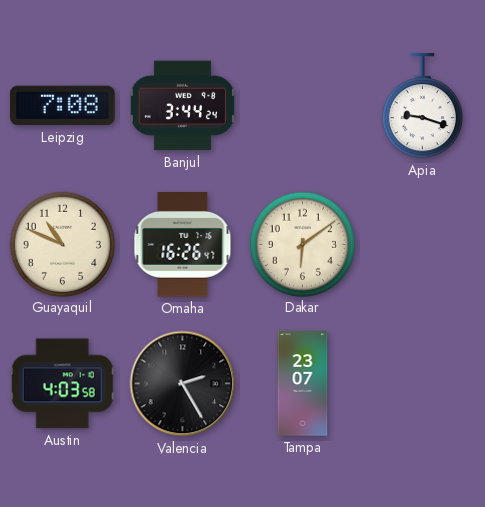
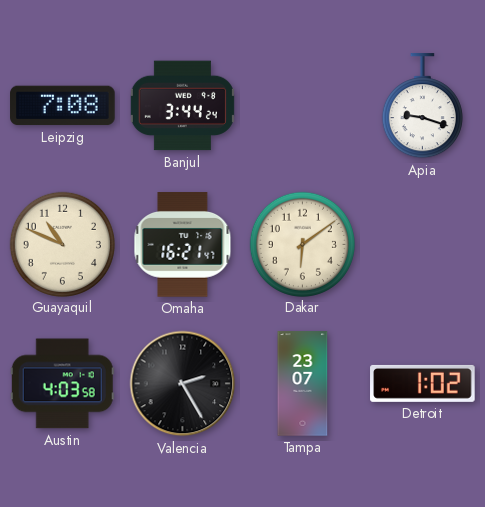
Omaha: 16:26 -> 16:21 (183, 245)
Detroit: none -> 1:02 (423, 383)
